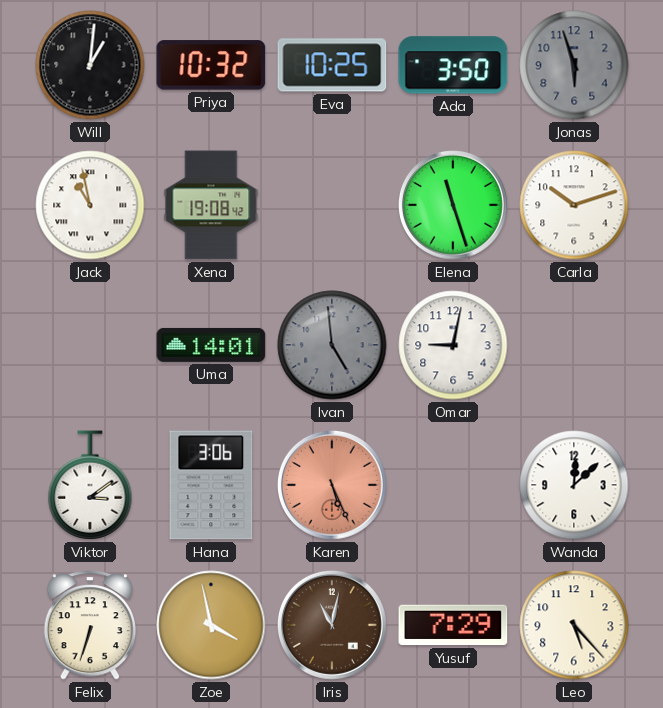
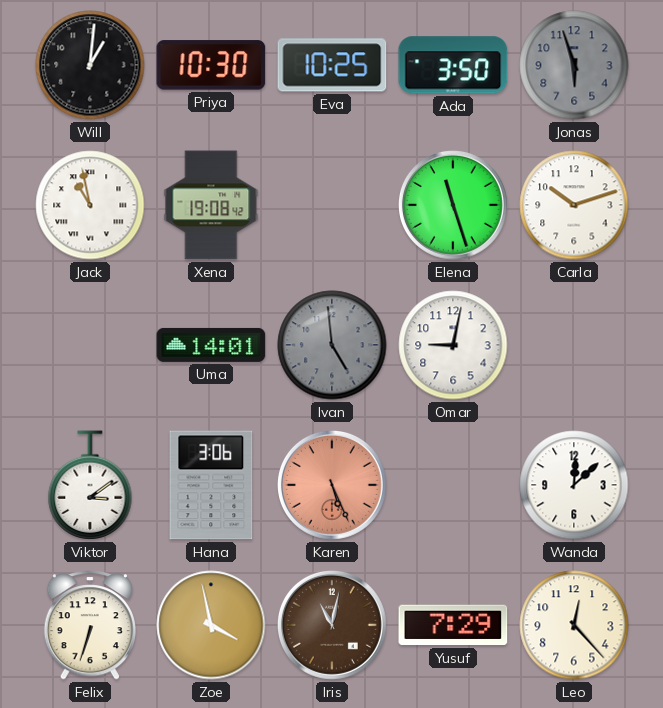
Priya: 10:32 -> 10:30 (211, 65)
Leo: 5:23 -> 12:23 (574, 625)
